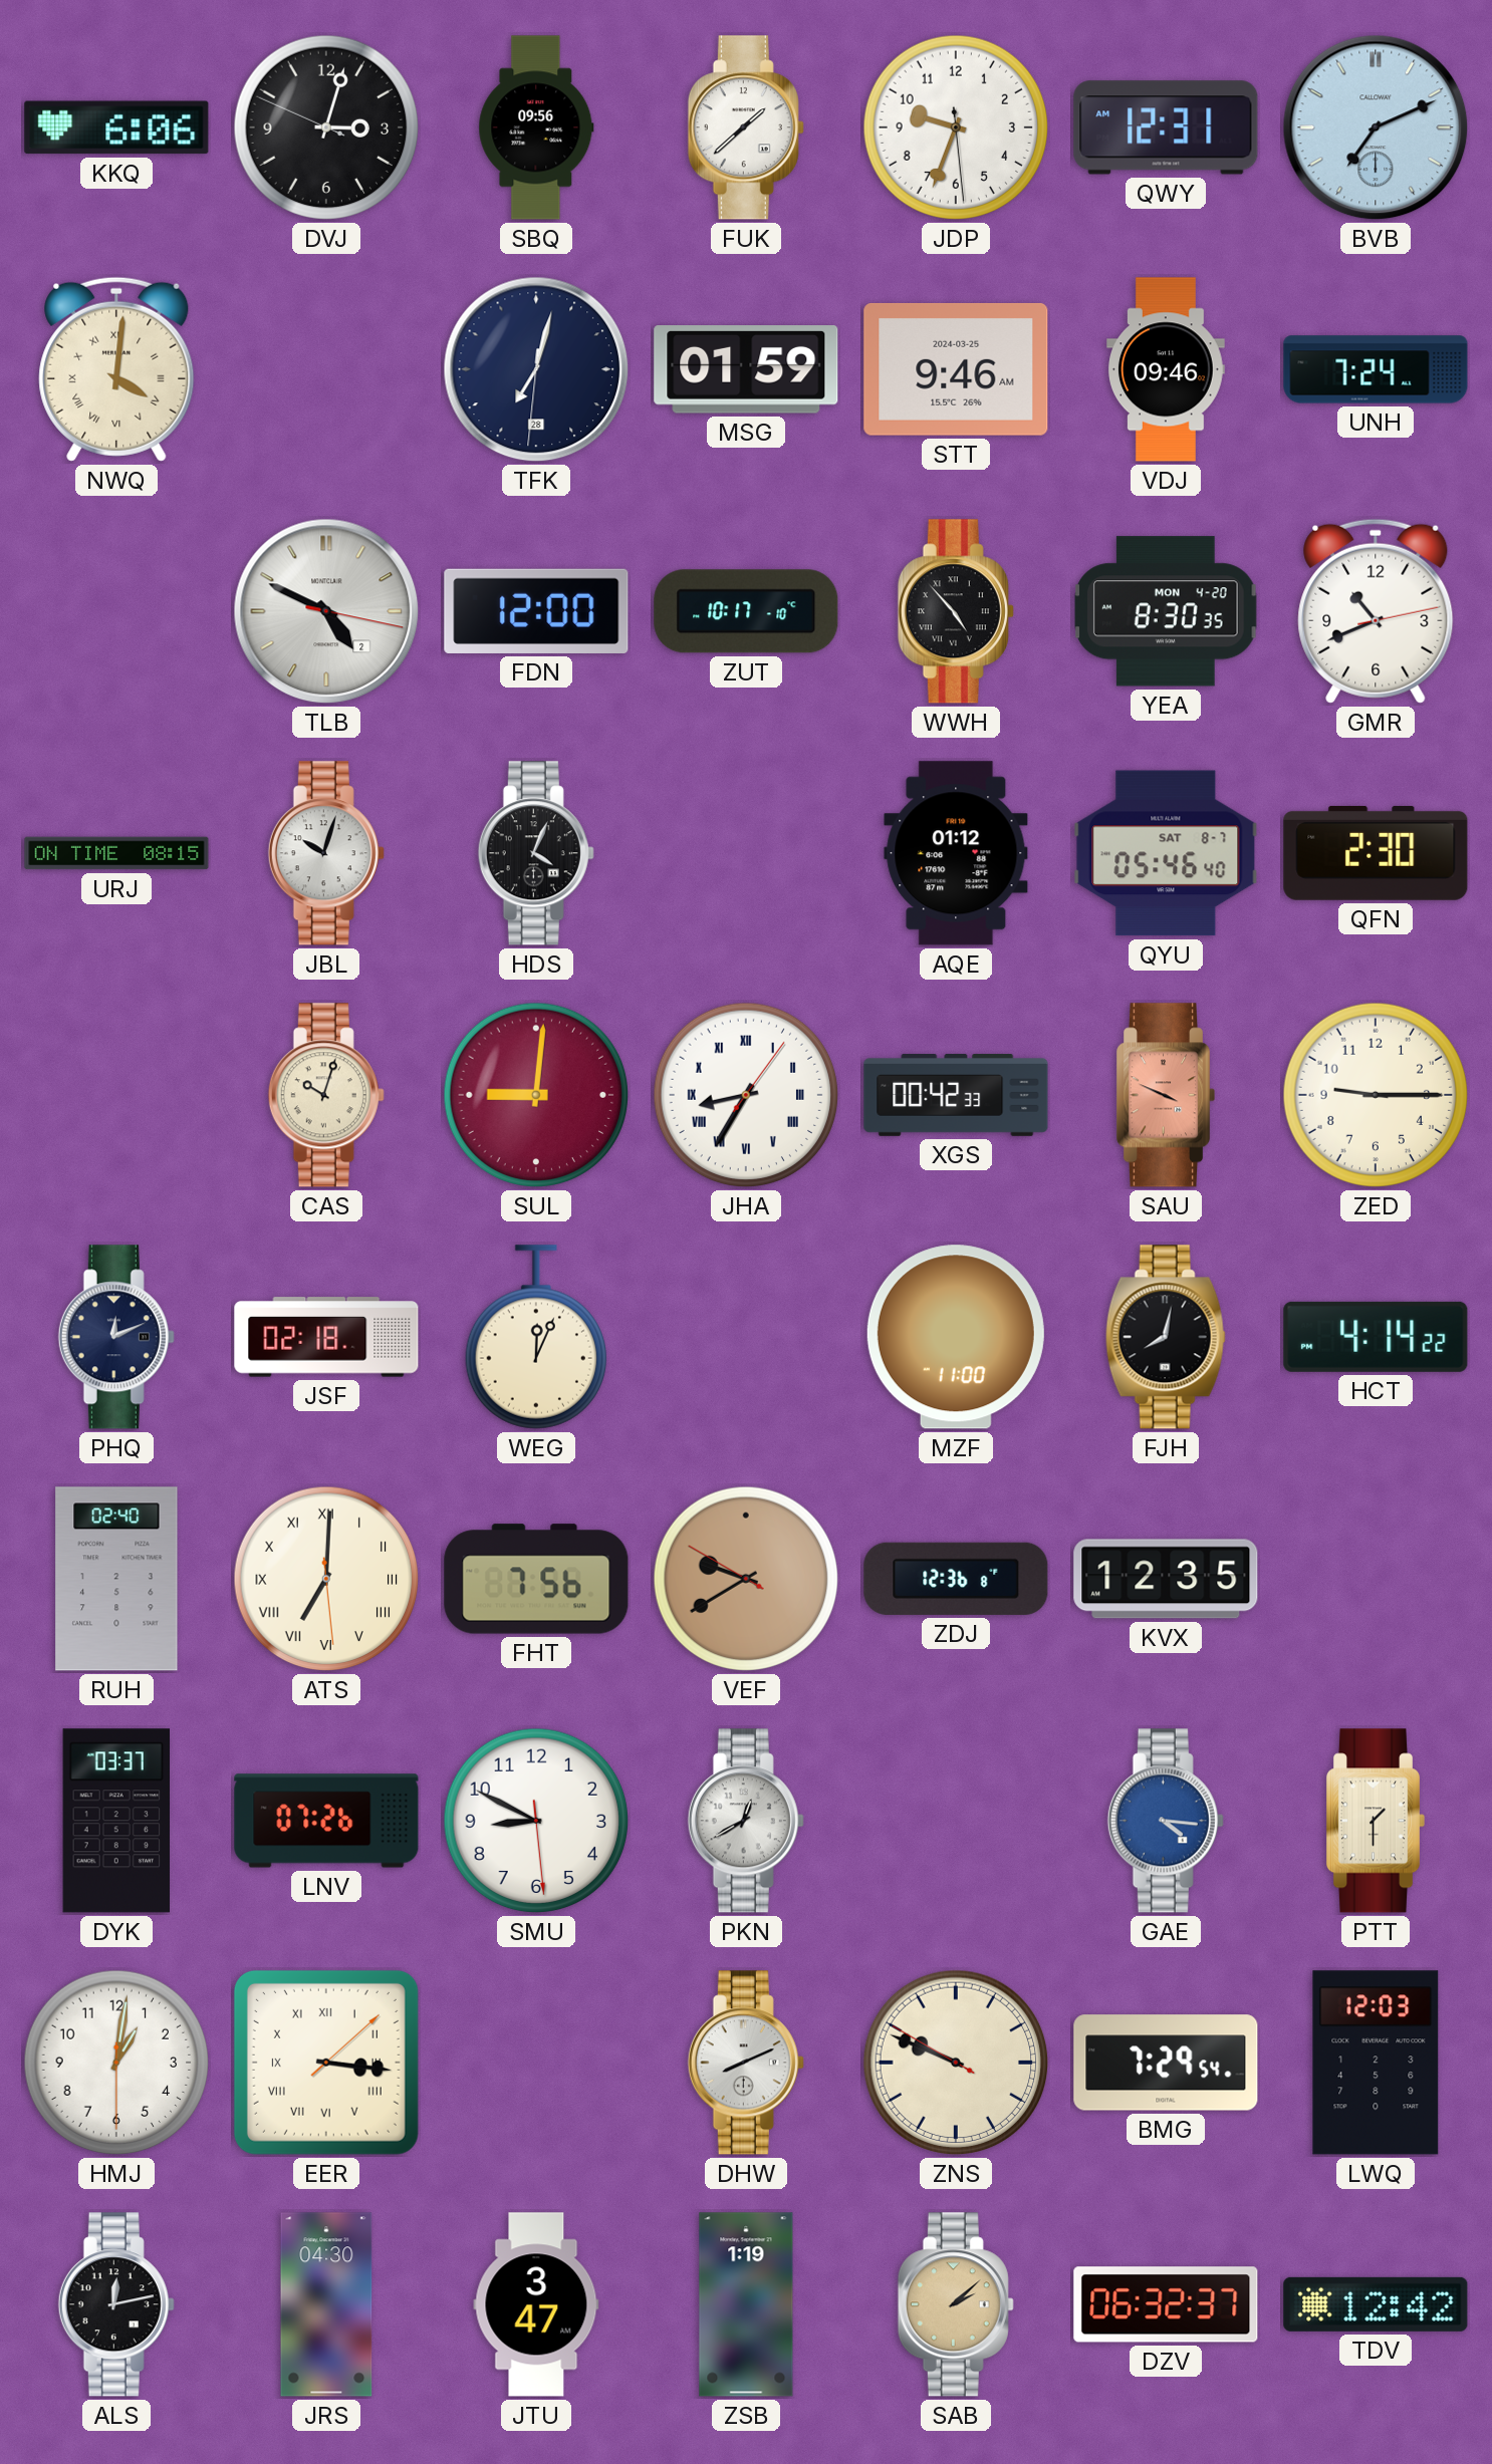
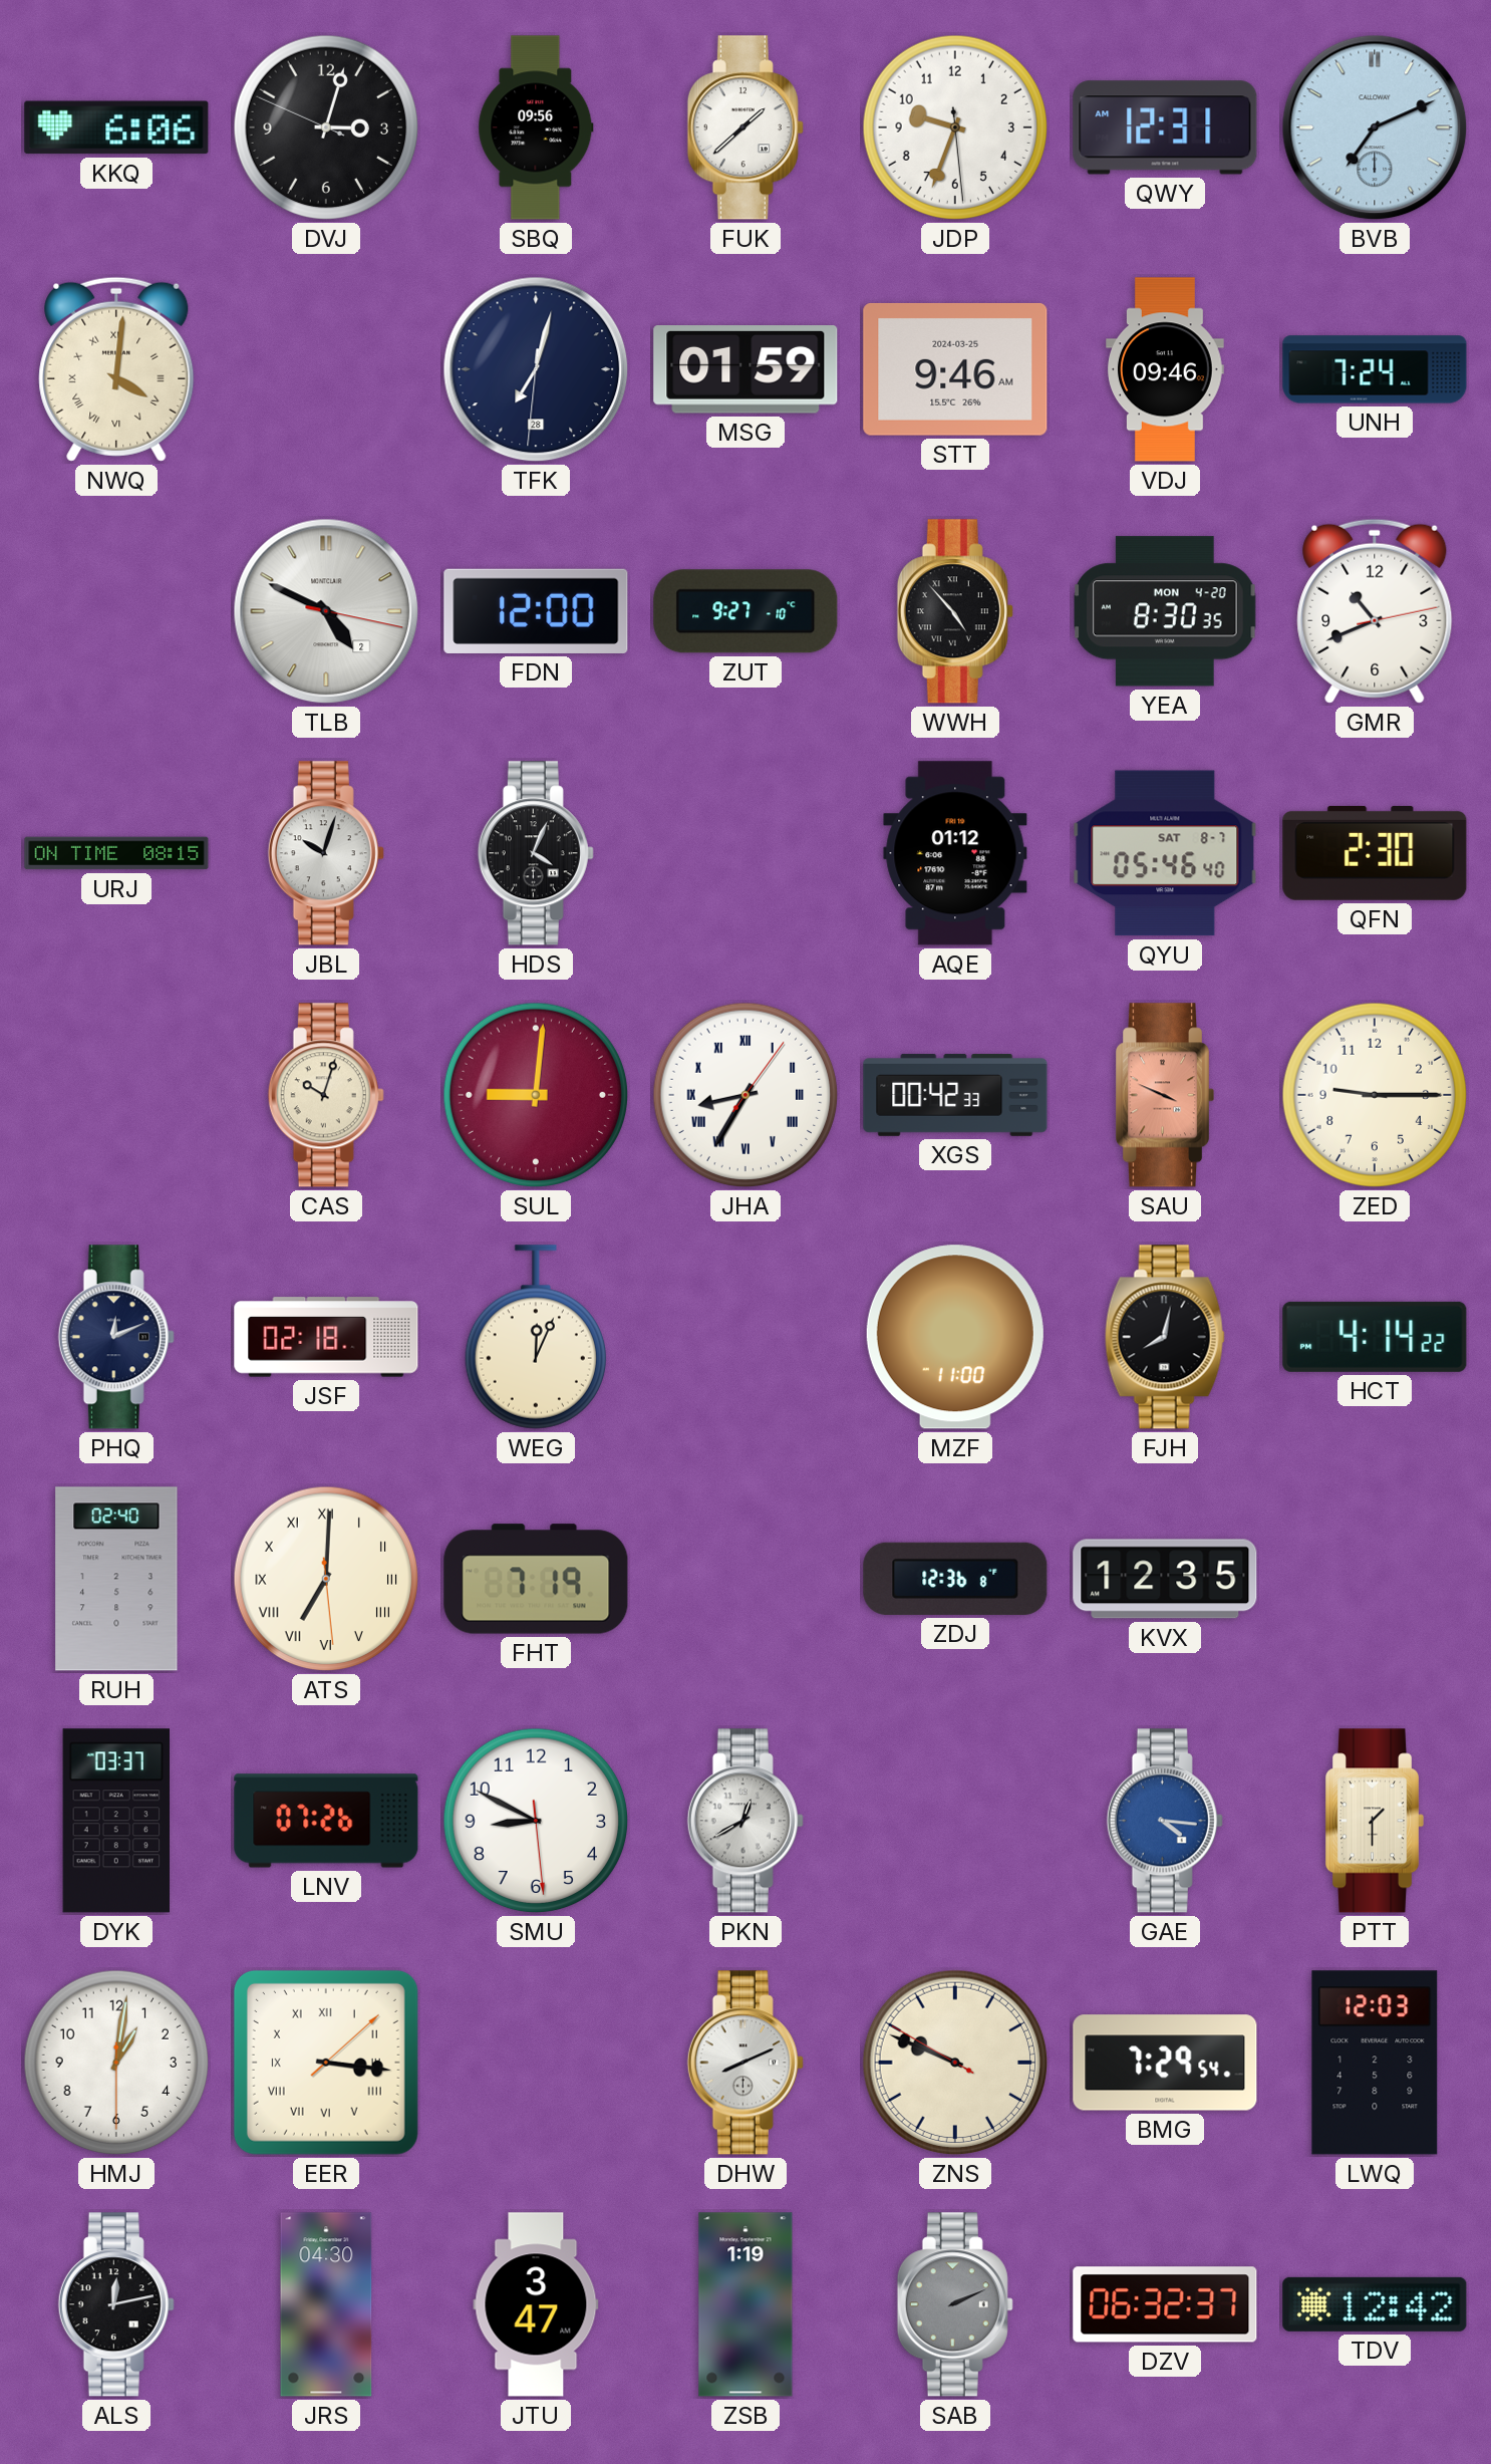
ZUT: 10:17 -> 9:27 (745, 611)
FHT: 7:56 -> 7:19 (536, 1579)
VEF: 9:39 -> none (746, 1579)
SAB: 2:08 -> 2:11 (955, 2304)
SAB dial: champagne -> grey (955, 2304)
